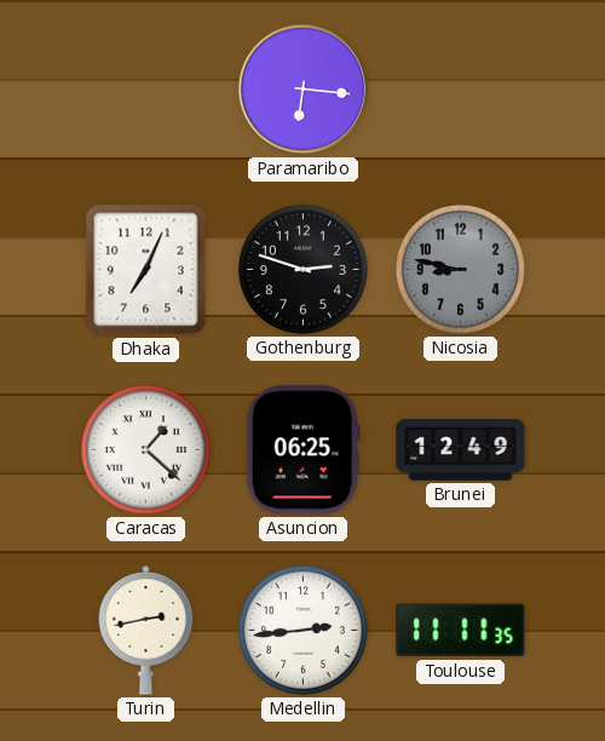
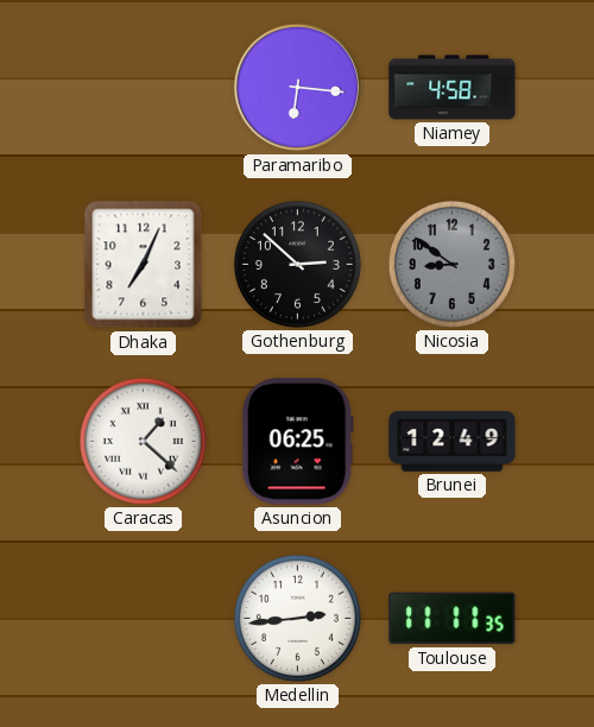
Niamey: none -> 4:58 (453, 88)
Gothenburg: 2:48 -> 2:52 (297, 264)
Nicosia: 8:47 -> 8:51 (451, 264)
Turin: 2:43 -> none (146, 630)
